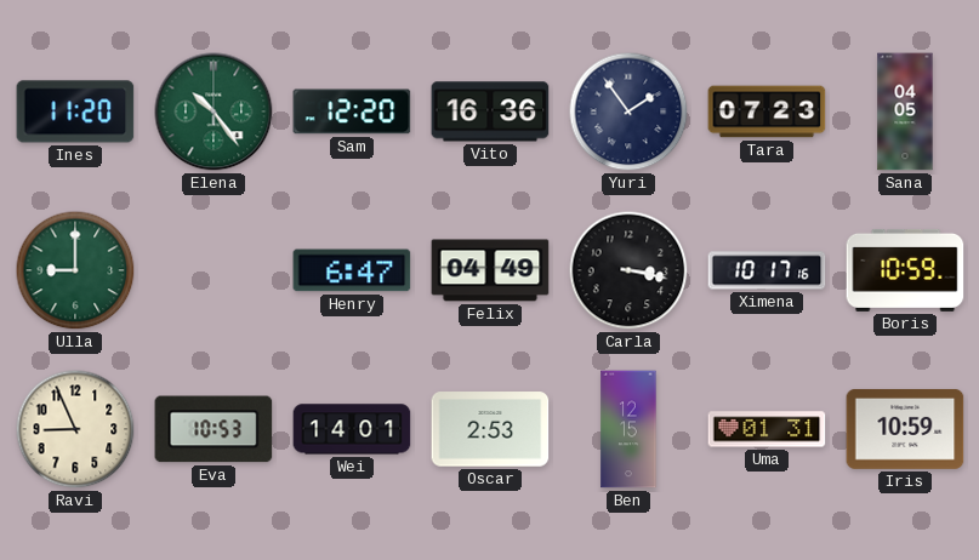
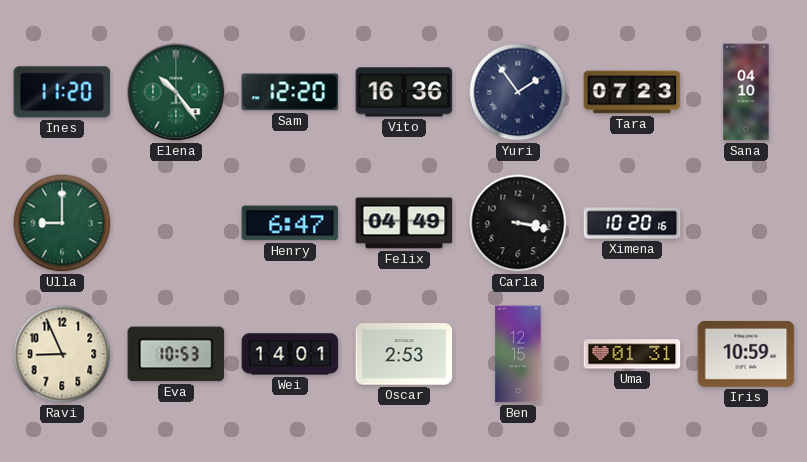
Sana: 04:05 -> 04:10 (746, 92)
Ximena: 10:17 -> 10:20 (632, 223)
Boris: 10:59 -> none (905, 270)
